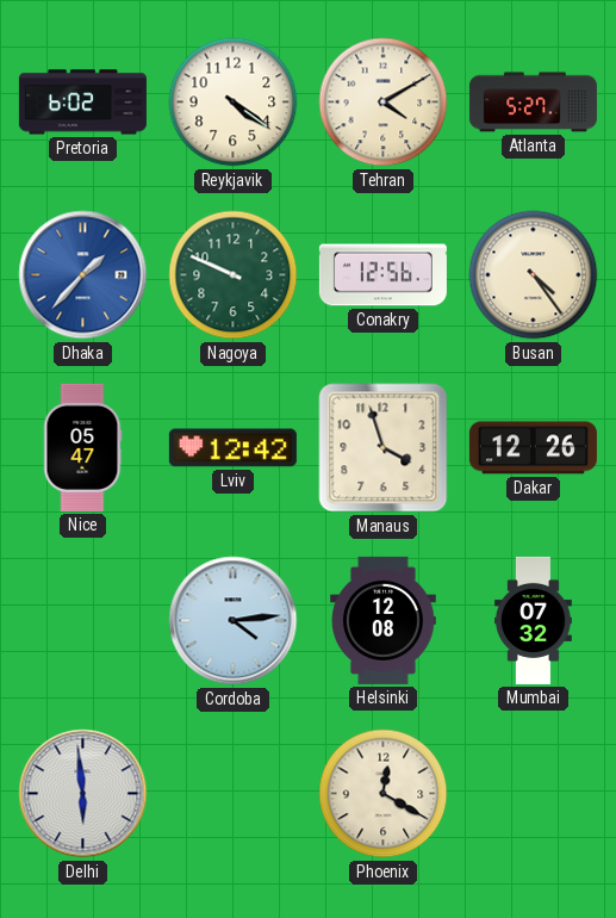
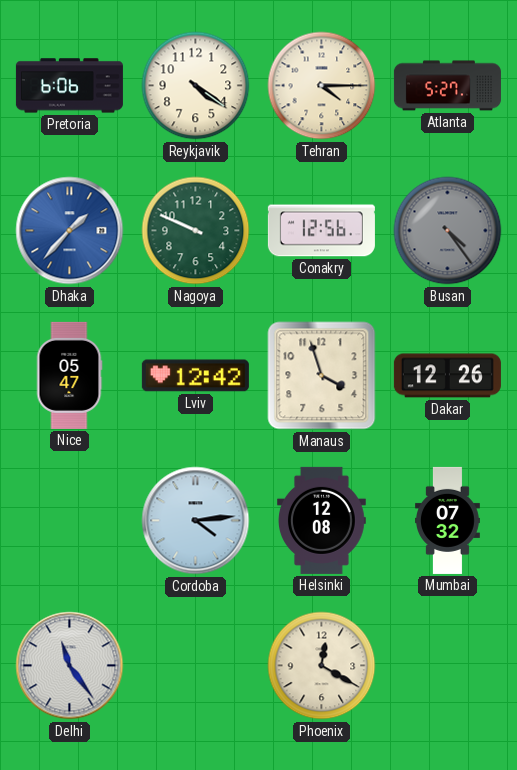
Pretoria: 6:02 -> 6:06 (69, 86)
Tehran: 4:10 -> 4:15 (322, 86)
Busan dial: cream -> grey (448, 231)
Delhi: 5:59 -> 11:24 (70, 666)
